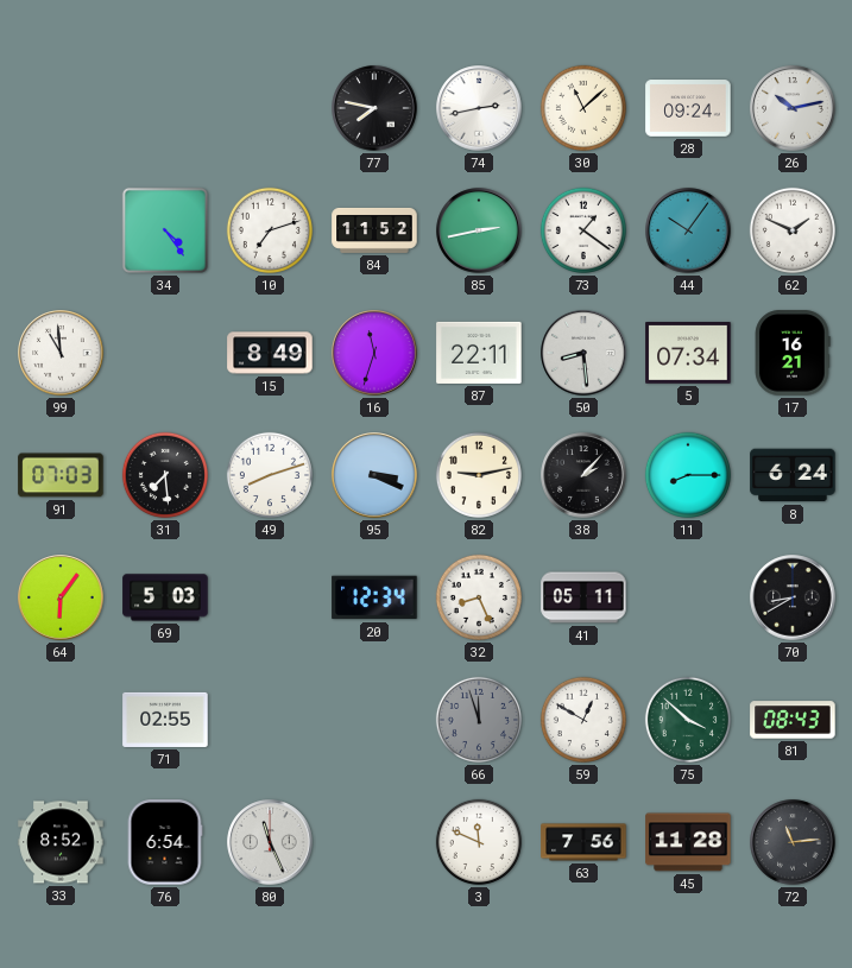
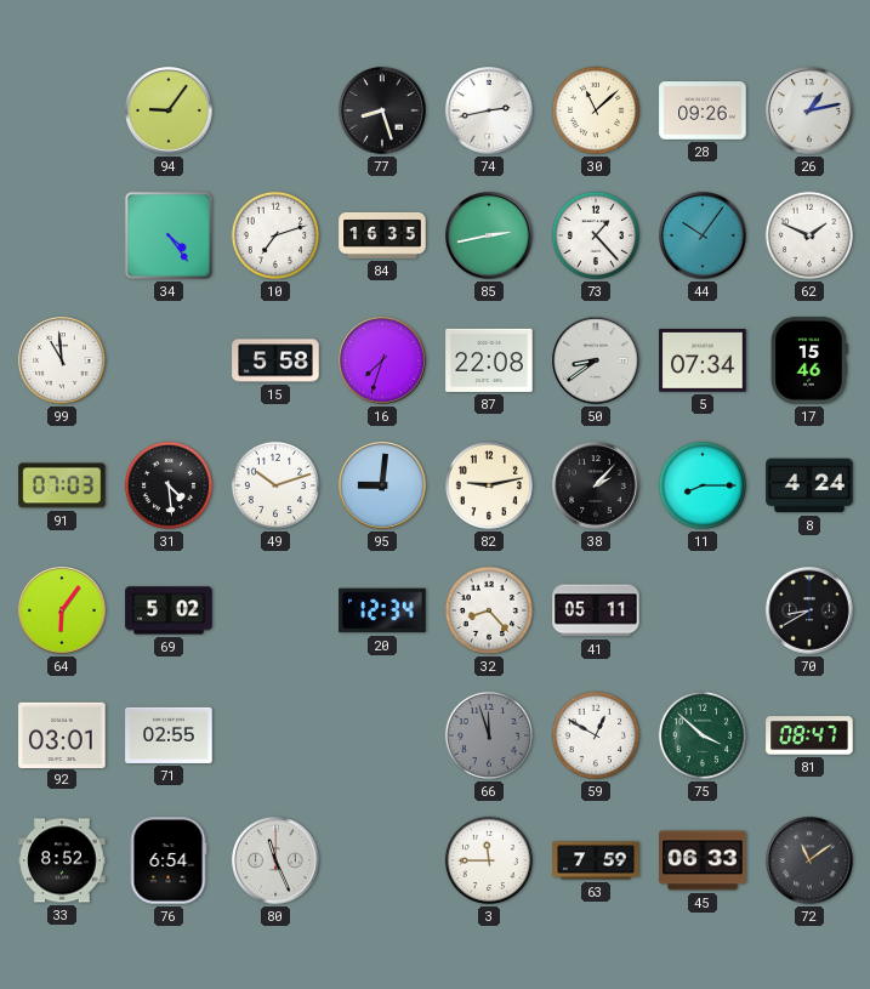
94: none -> 9:06 (169, 110)
77: 7:47 -> 8:27 (382, 110)
28: 09:24 -> 09:26 (703, 110)
26: 10:13 -> 1:13 (809, 110)
84: 11:52 -> 16:35 (382, 235)
73: 1:21 -> 1:23 (596, 235)
15: 8:49 -> 5:58 (275, 360)
16: 11:33 -> 7:33 (382, 360)
87: 22:11 -> 22:08 (489, 360)
50: 8:29 -> 8:39 (596, 360)
17: 16:21 -> 15:46 (809, 360)
31: 7:29 -> 4:29 (169, 485)
49: 8:12 -> 10:12 (275, 485)
95: 3:19 -> 9:01 (382, 485)
8: 6:24 -> 4:24 (809, 485)
69: 5:03 -> 5:02 (169, 610)
32: 8:26 -> 8:23 (489, 610)
92: none -> 03:01 (62, 734)
81: 08:43 -> 08:47 (809, 735)
3: 11:49 -> 11:45 (489, 860)
63: 7:56 -> 7:59 (596, 860)
45: 11:28 -> 06:33 (703, 860)
72: 11:14 -> 11:09 (809, 860)
